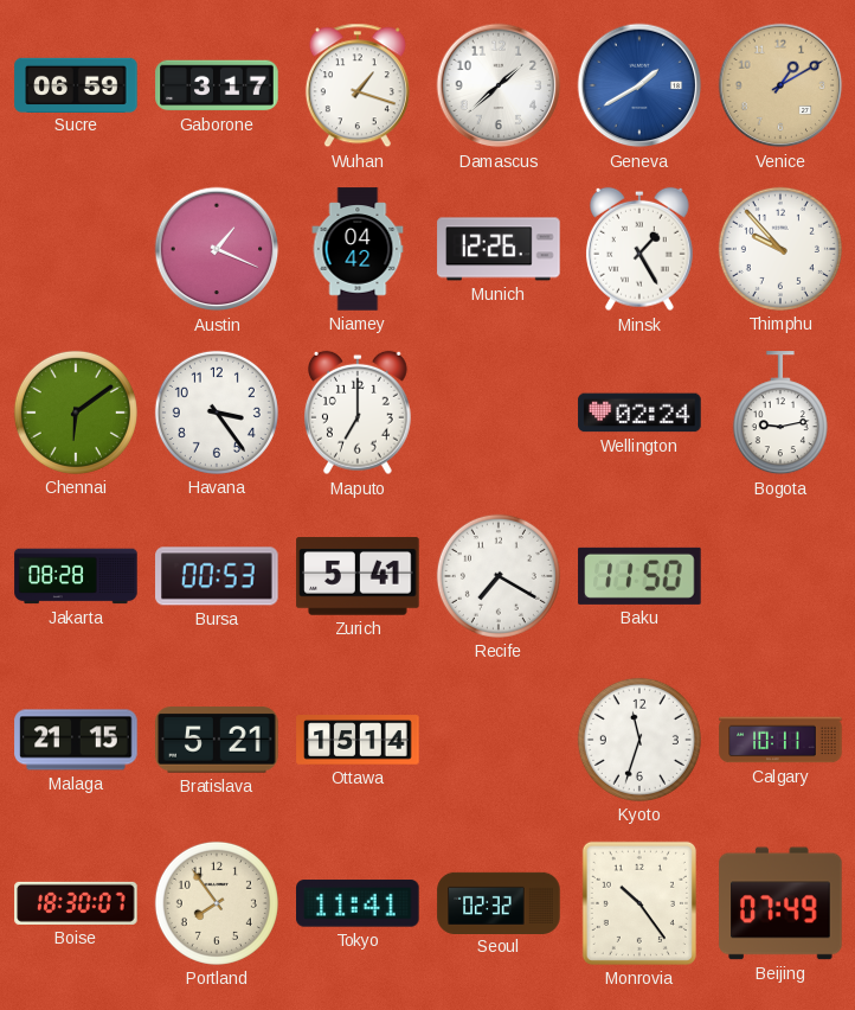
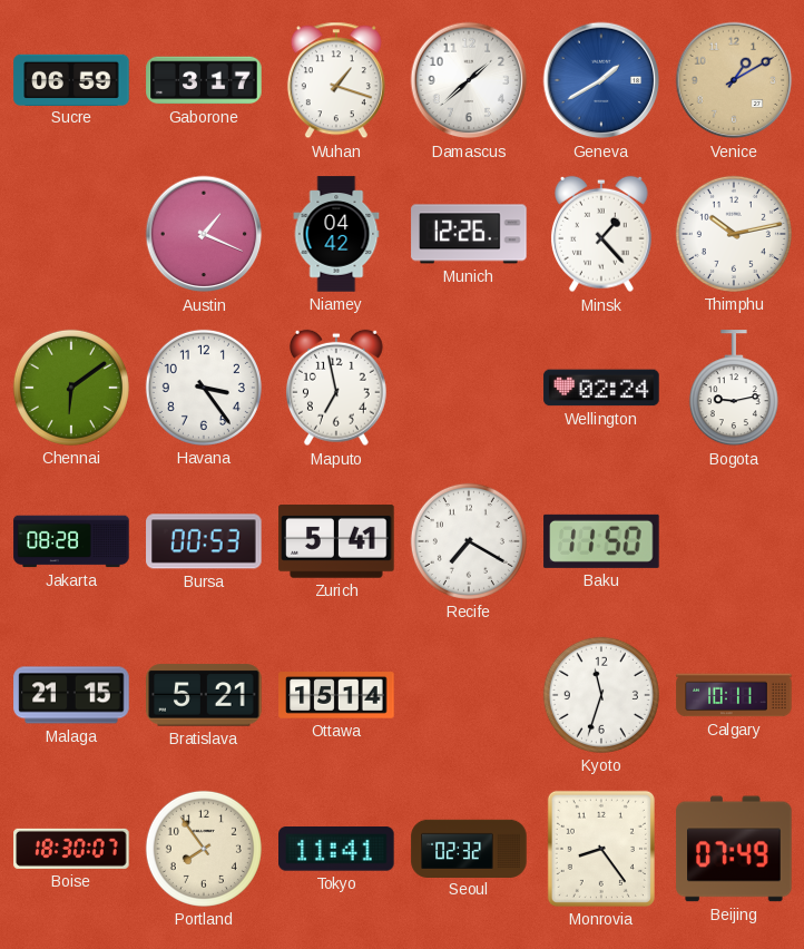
Minsk: 1:25 -> 1:23 (601, 234)
Thimphu: 9:53 -> 10:13 (734, 234)
Maputo: 7:00 -> 6:58 (336, 388)
Monrovia: 10:24 -> 8:24 (601, 849)
